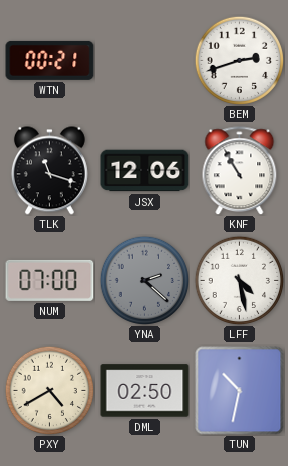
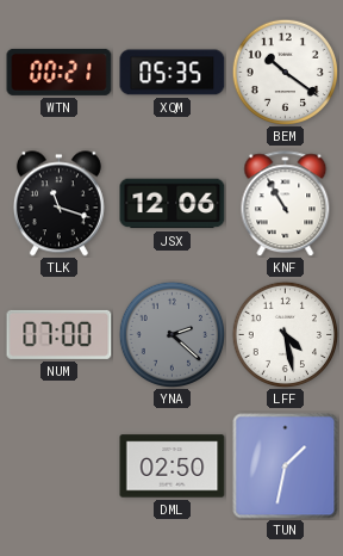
XQM: none -> 05:35 (173, 73)
BEM: 2:42 -> 10:21 (285, 72)
PXY: 4:40 -> none (49, 390)
TUN: 10:32 -> 1:32 (286, 467)
